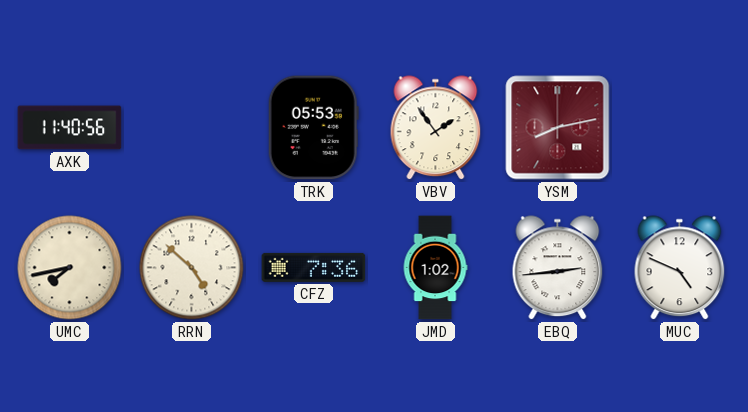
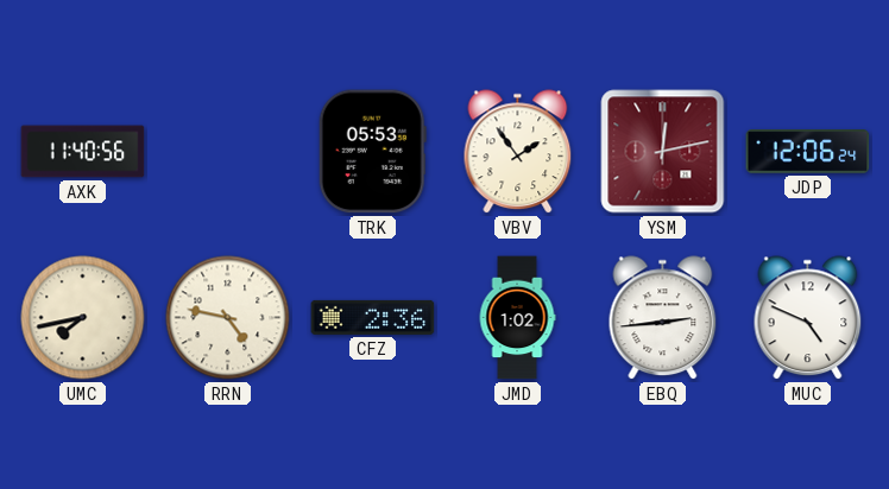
YSM: 8:13 -> 12:13 (663, 152)
JDP: none -> 12:06 (808, 152)
RRN: 4:52 -> 4:47 (228, 318)
CFZ: 7:36 -> 2:36 (373, 317)
